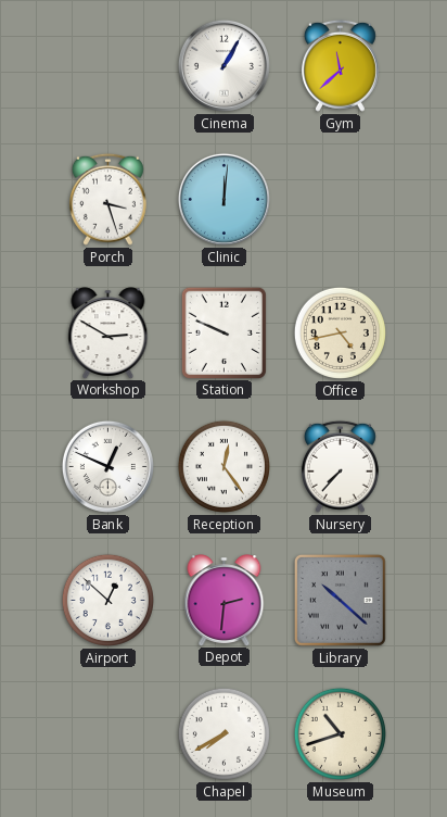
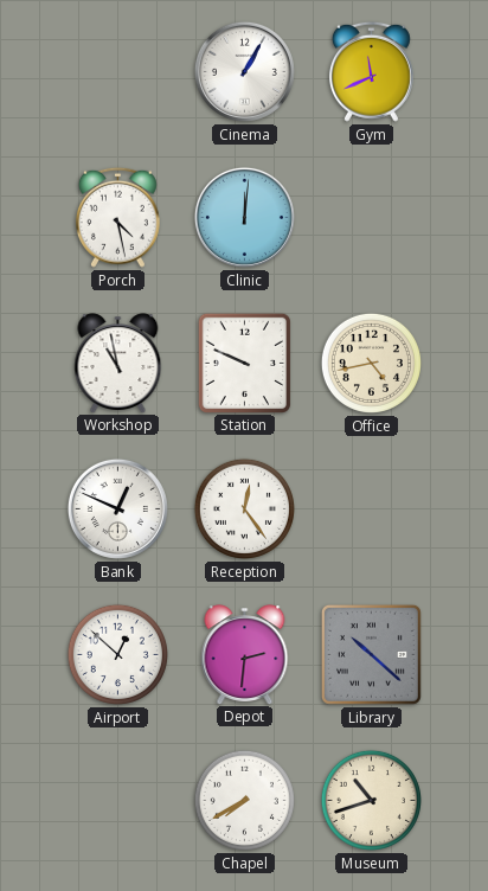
Gym: 11:38 -> 11:41 (371, 71)
Porch: 3:27 -> 4:28 (117, 217)
Workshop: 2:50 -> 10:58 (118, 363)
Nursery: 7:37 -> none (340, 466)
